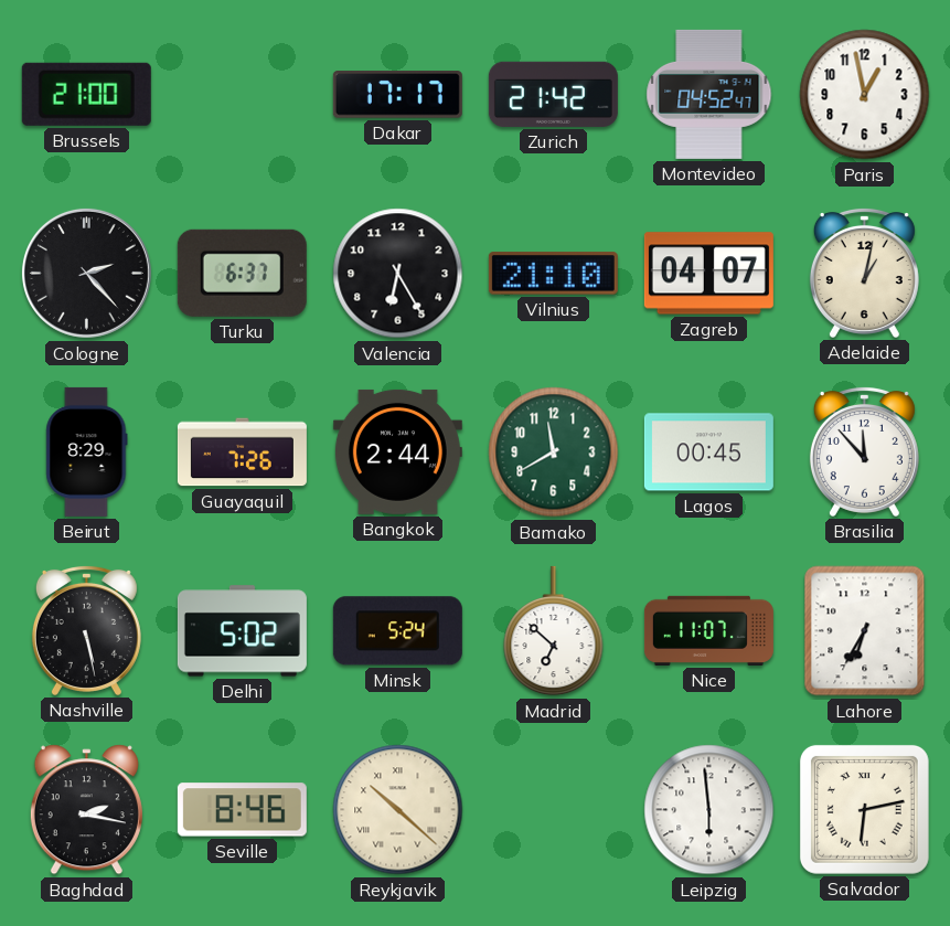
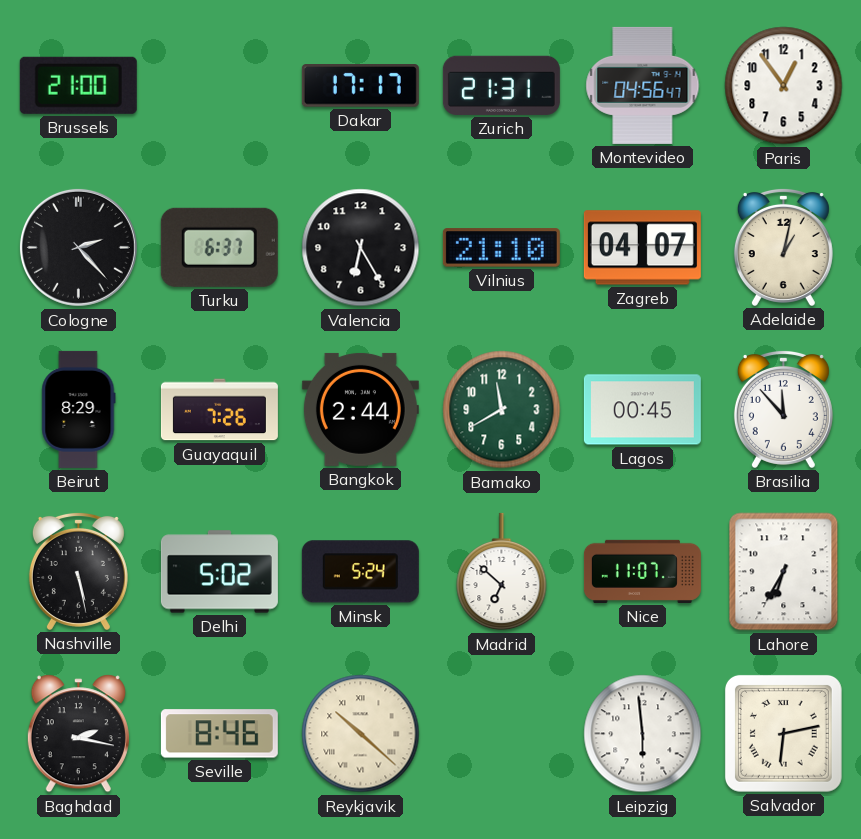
Zurich: 21:42 -> 21:31 (501, 85)
Montevideo: 04:52 -> 04:56 (643, 85)
Paris: 12:58 -> 12:54 (784, 86)
